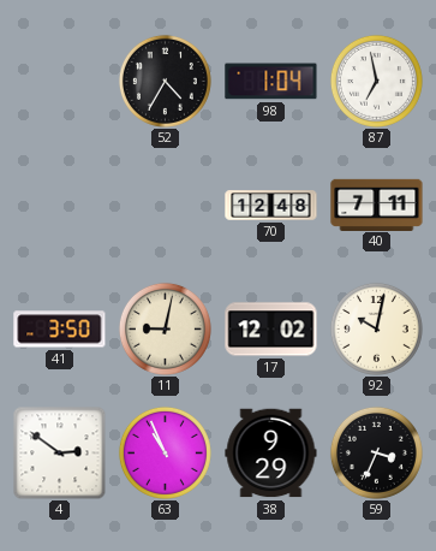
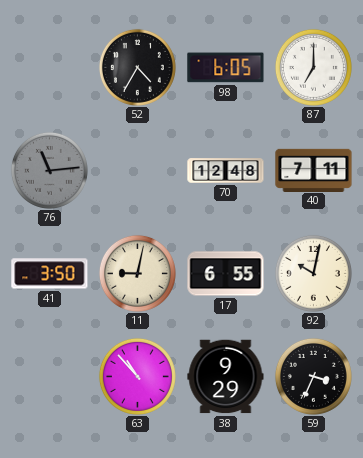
98: 1:04 -> 6:05 (226, 68)
87: 6:58 -> 7:00 (313, 67)
76: none -> 11:14 (49, 170)
17: 12:02 -> 6:55 (226, 274)
4: 2:51 -> none (59, 452)
63: 10:56 -> 10:53 (137, 376)
